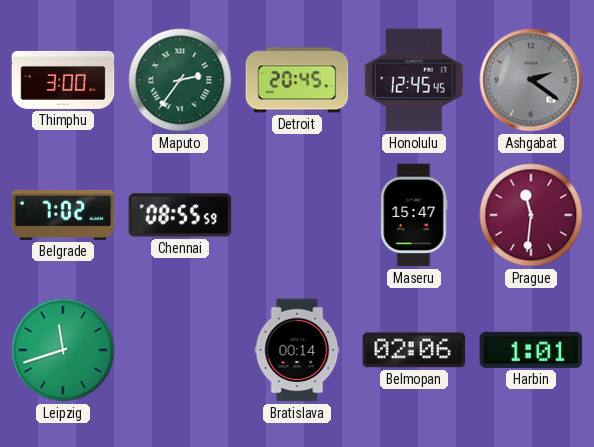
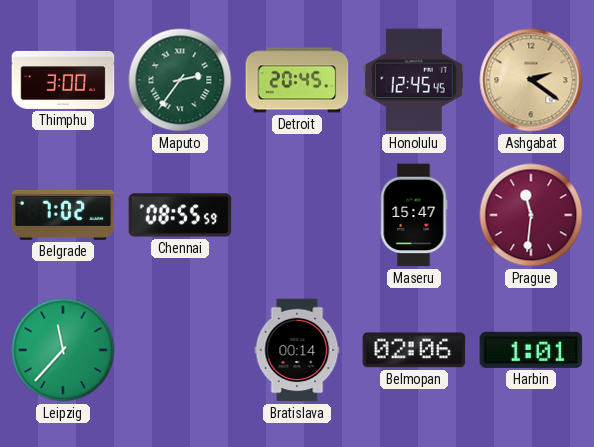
Ashgabat dial: grey -> champagne (531, 80)
Leipzig: 11:42 -> 11:37 (63, 350)
